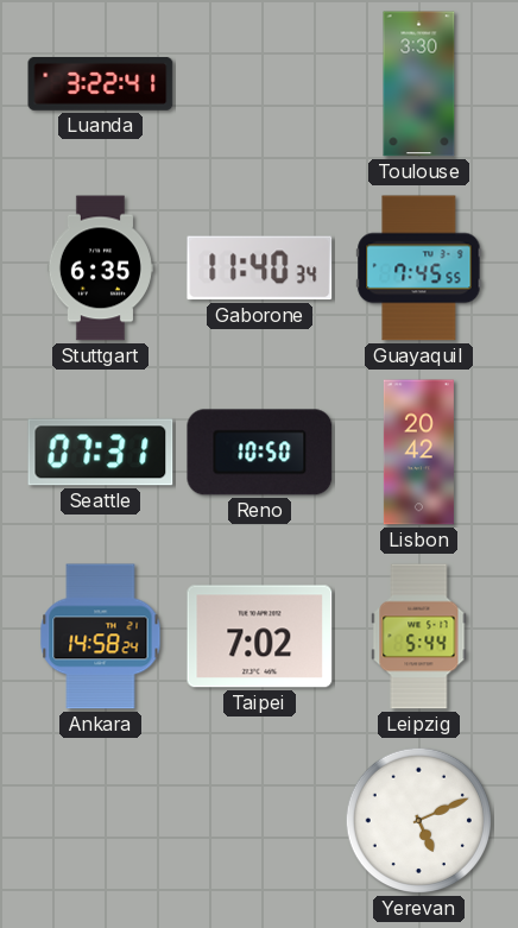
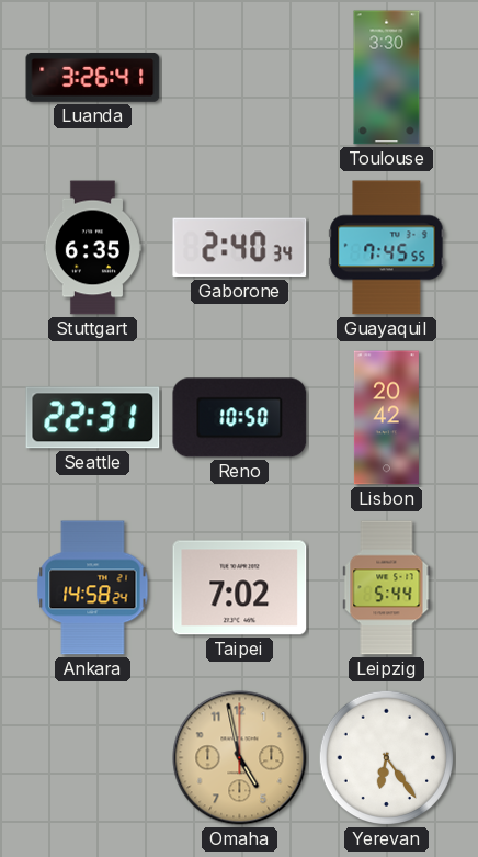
Luanda: 3:22 -> 3:26 (93, 77)
Gaborone: 11:40 -> 2:40 (240, 248)
Seattle: 07:31 -> 22:31 (93, 418)
Omaha: none -> 4:58 (240, 758)
Yerevan: 5:11 -> 6:24 (386, 758)
